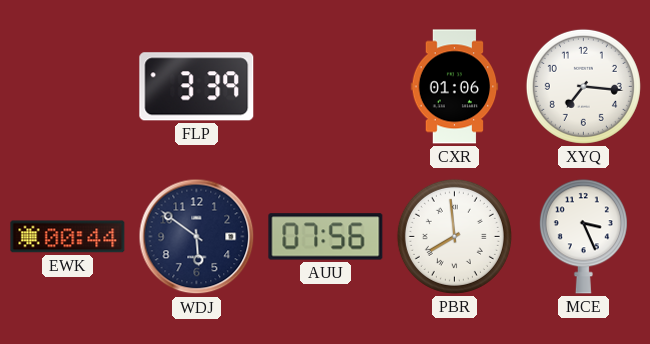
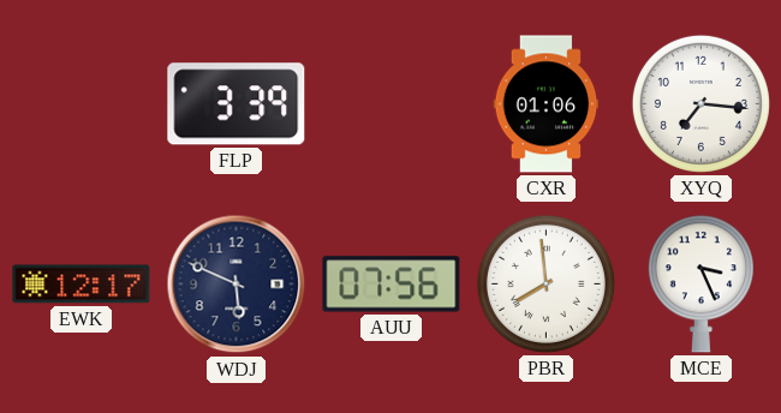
EWK: 00:44 -> 12:17 (82, 285)
WDJ: 5:51 -> 5:49 (237, 285)
